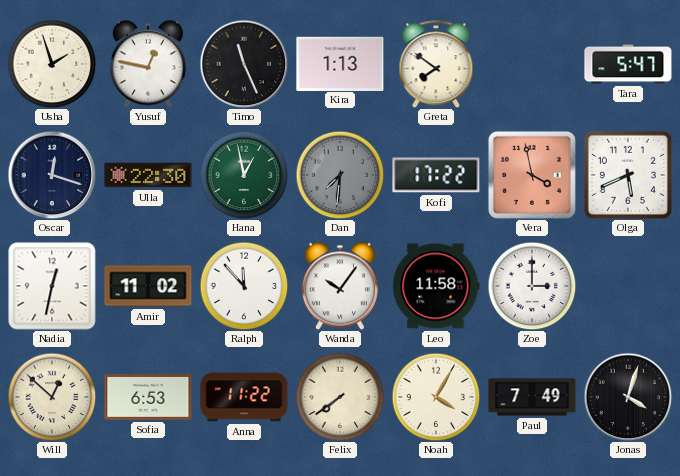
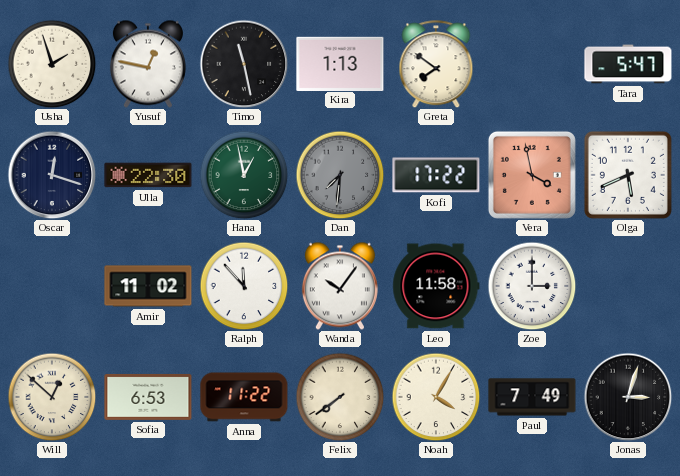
Timo: 11:26 -> 11:28 (244, 64)
Nadia: 12:32 -> none (52, 286)
Jonas: 4:03 -> 3:03 (628, 397)
